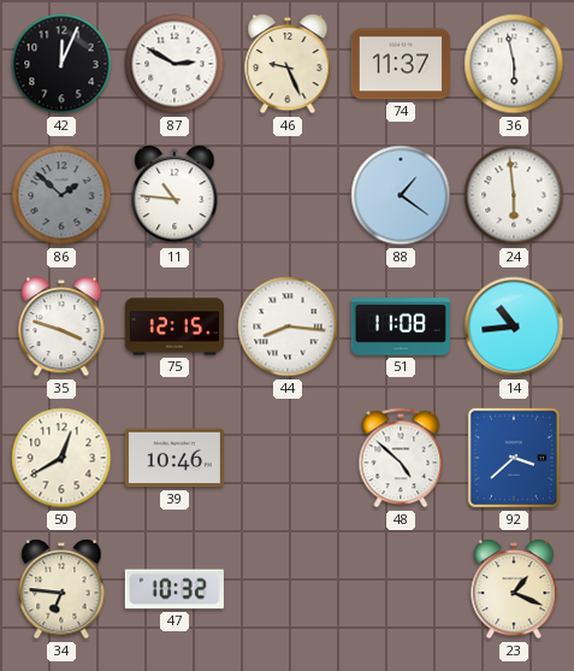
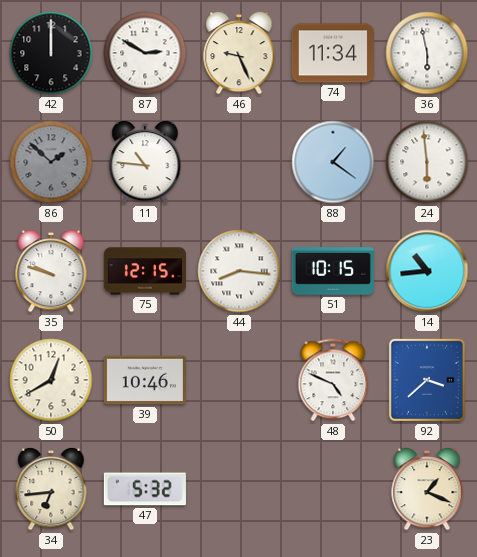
42: 12:04 -> 12:00 (51, 53)
74: 11:37 -> 11:34 (333, 53)
35: 3:48 -> 9:48 (51, 271)
51: 11:08 -> 10:15 (333, 271)
48: 4:52 -> 4:49 (333, 380)
34: 6:46 -> 6:44 (51, 489)
47: 10:32 -> 5:32 (145, 489)
